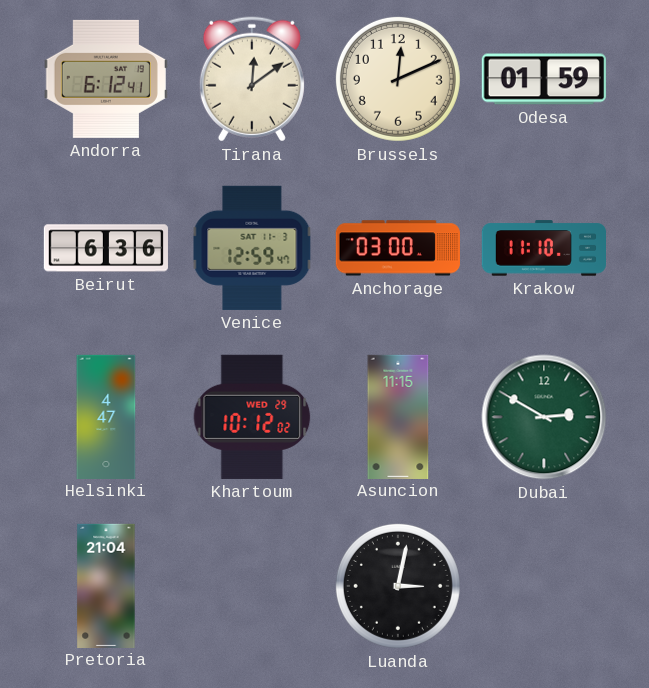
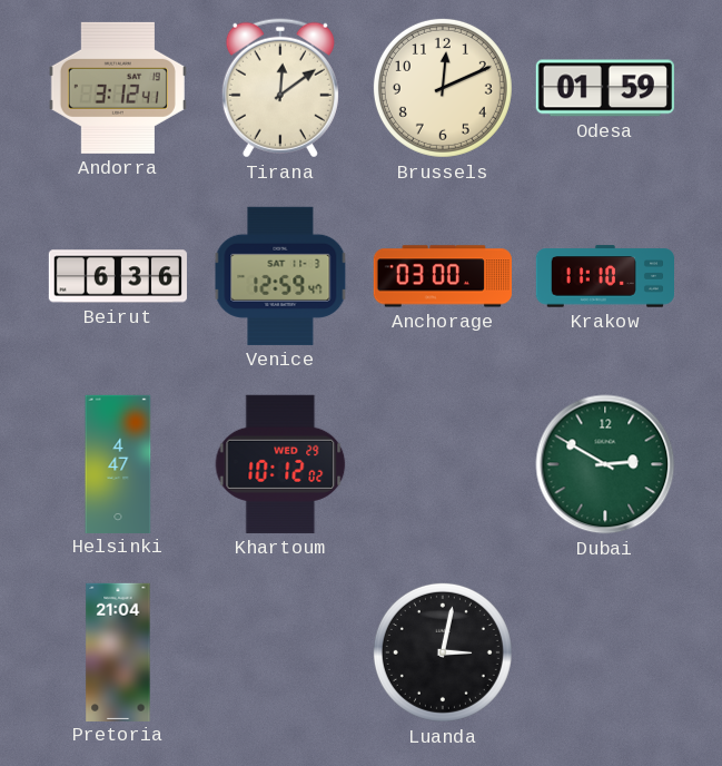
Andorra: 6:12 -> 3:12 (118, 88)
Asuncion: 11:15 -> none (398, 416)
